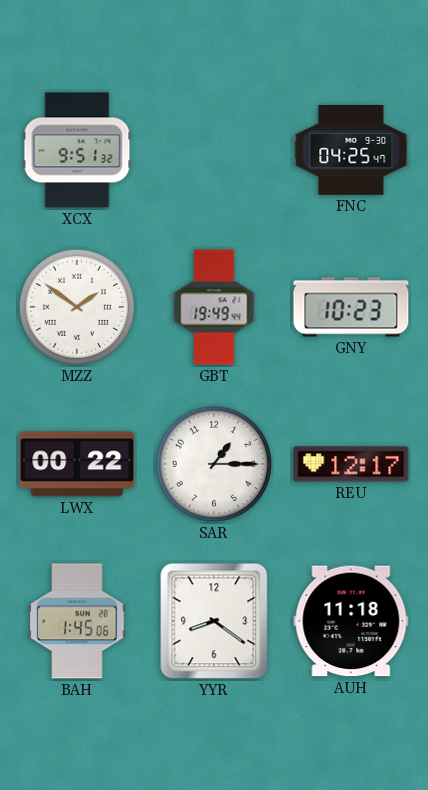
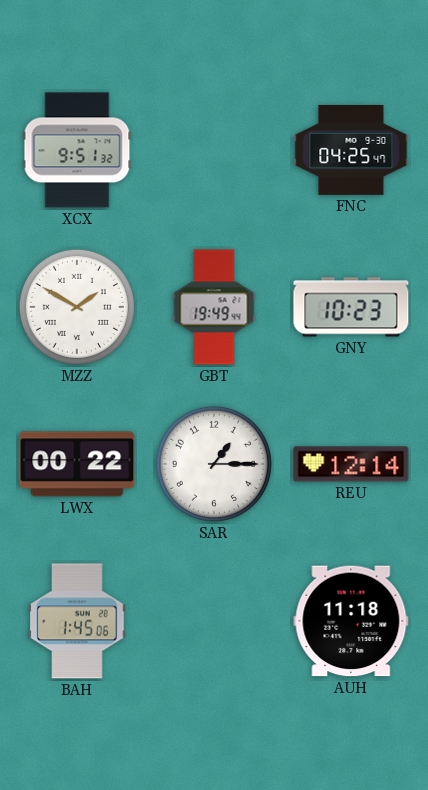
MZZ: 1:51 -> 1:50 (77, 307)
REU: 12:17 -> 12:14 (351, 464)
YYR: 8:21 -> none (214, 621)
